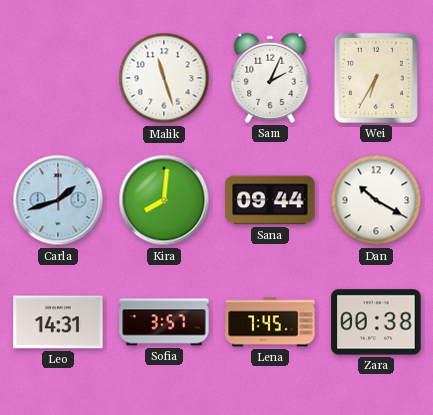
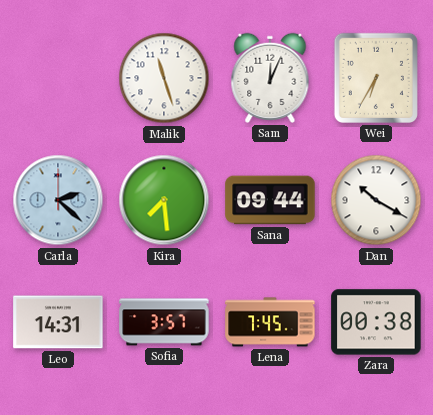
Sam: 2:04 -> 12:04 (270, 78)
Carla: 1:42 -> 2:22 (58, 200)
Kira: 8:01 -> 7:29 (164, 200)
